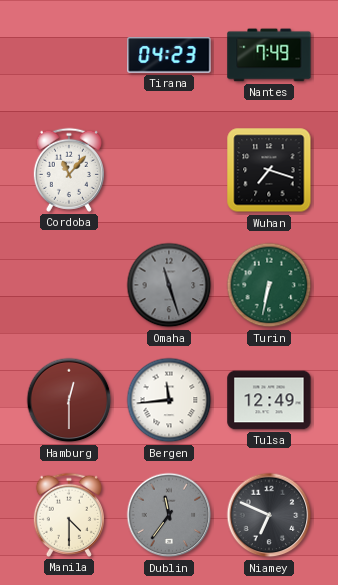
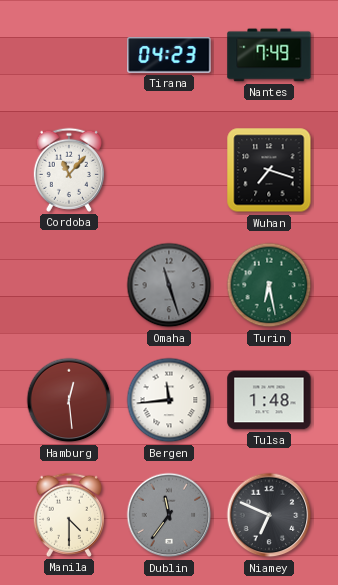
Turin: 6:32 -> 6:28 (269, 285)
Hamburg: 12:30 -> 12:29 (69, 400)
Tulsa: 12:49 -> 1:48 (269, 400)
